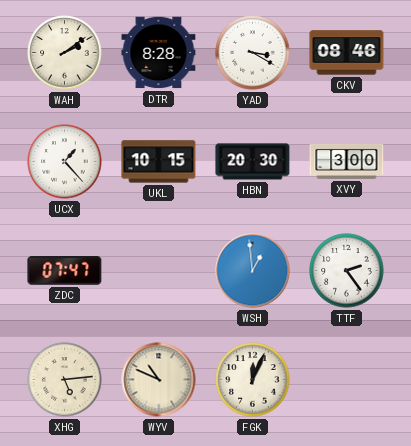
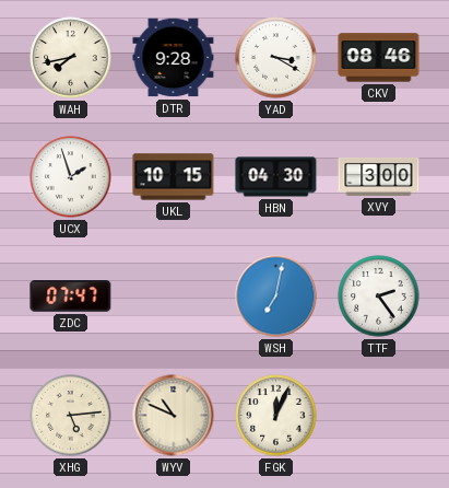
WAH: 2:09 -> 7:43 (71, 58)
DTR: 8:28 -> 9:28 (174, 58)
UCX: 1:23 -> 1:57 (71, 177)
HBN: 20:30 -> 04:30 (276, 177)
WSH: 12:59 -> 7:02 (276, 297)
